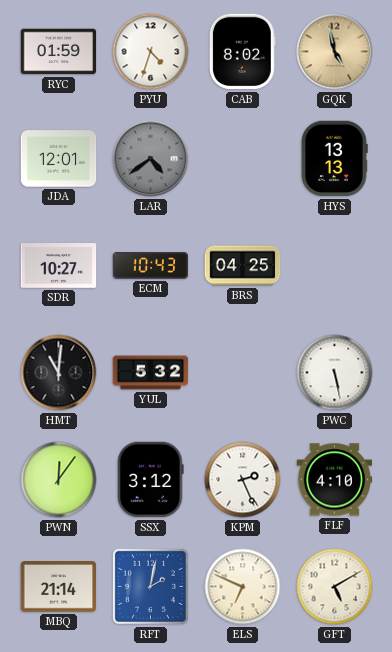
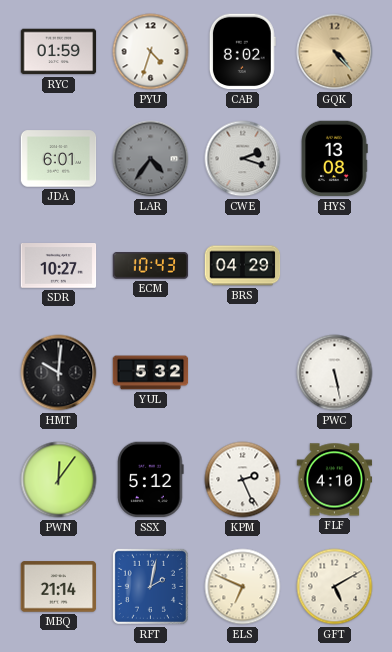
GQK: 4:58 -> 4:23 (335, 52)
JDA: 12:01 -> 6:01 (59, 159)
LAR: 4:39 -> 4:36 (151, 159)
CWE: none -> 2:18 (243, 159)
HYS: 13:13 -> 13:08 (334, 159)
BRS: 04:25 -> 04:29 (243, 266)
HMT: 11:01 -> 10:01 (59, 373)
SSX: 3:12 -> 5:12 (151, 480)
